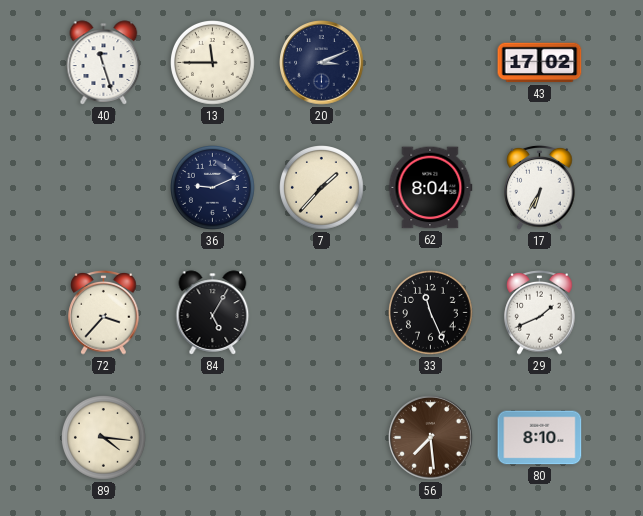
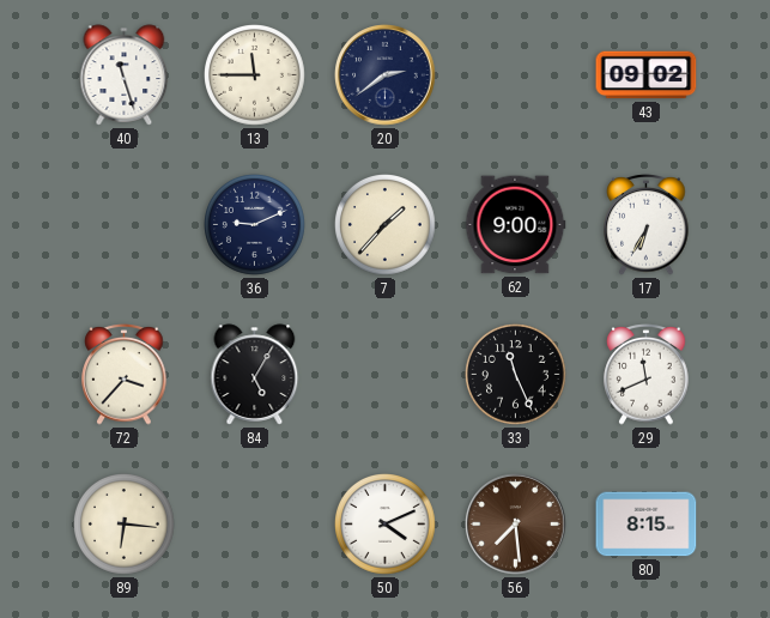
20: 3:11 -> 2:39 (386, 75)
43: 17:02 -> 09:02 (647, 75)
62: 8:04 -> 9:00 (515, 225)
29: 1:41 -> 11:41 (647, 375)
89: 4:16 -> 6:16 (125, 525)
50: none -> 4:11 (386, 525)
80: 8:10 -> 8:15 (647, 525)
